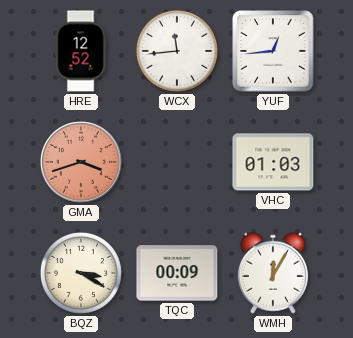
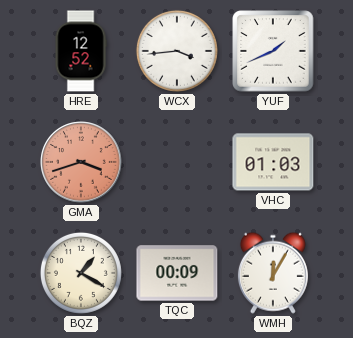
WCX: 11:44 -> 3:44 (177, 51)
YUF: 12:44 -> 1:41 (273, 51)
BQZ: 3:20 -> 1:20 (81, 273)
